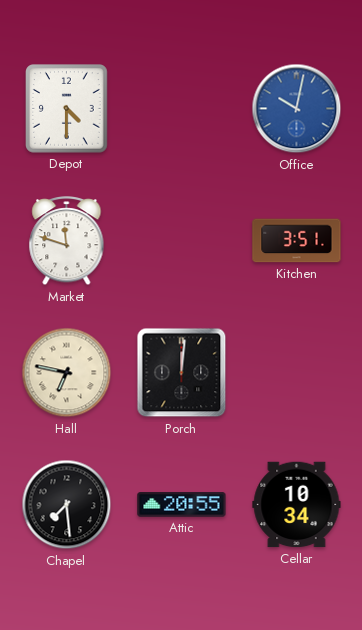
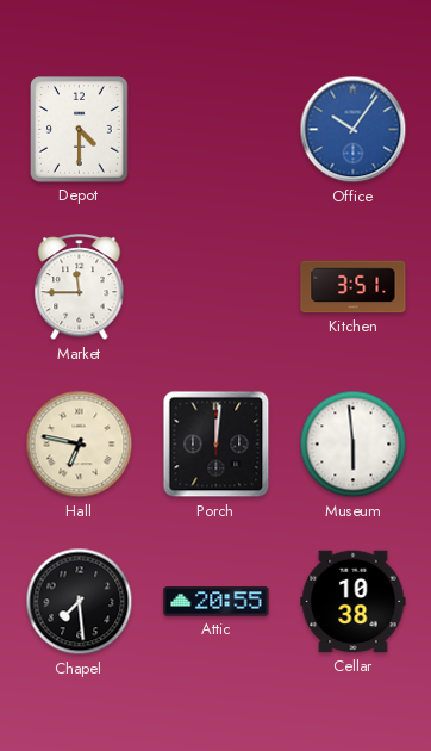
Office: 10:02 -> 10:06 (354, 130)
Market: 11:48 -> 11:45 (80, 288)
Museum: none -> 5:59 (354, 445)
Cellar: 10:34 -> 10:38 (354, 602)
